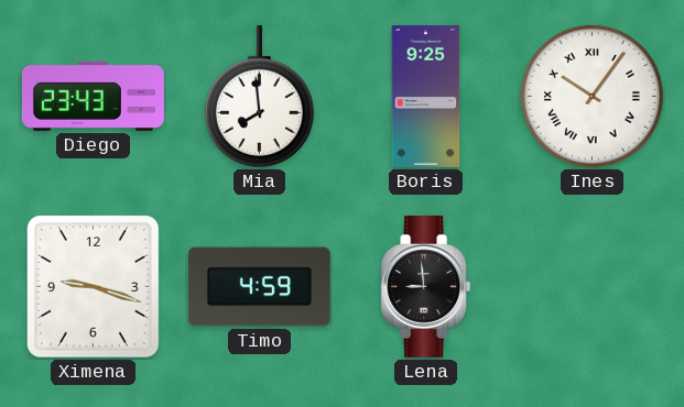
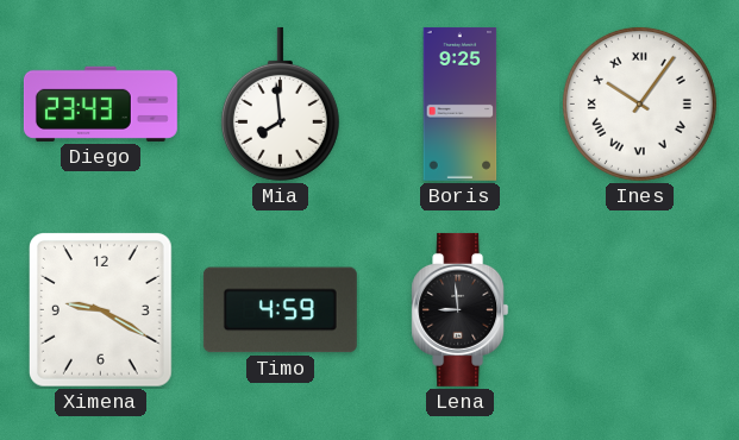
Ximena: 9:18 -> 9:20 (101, 310)
